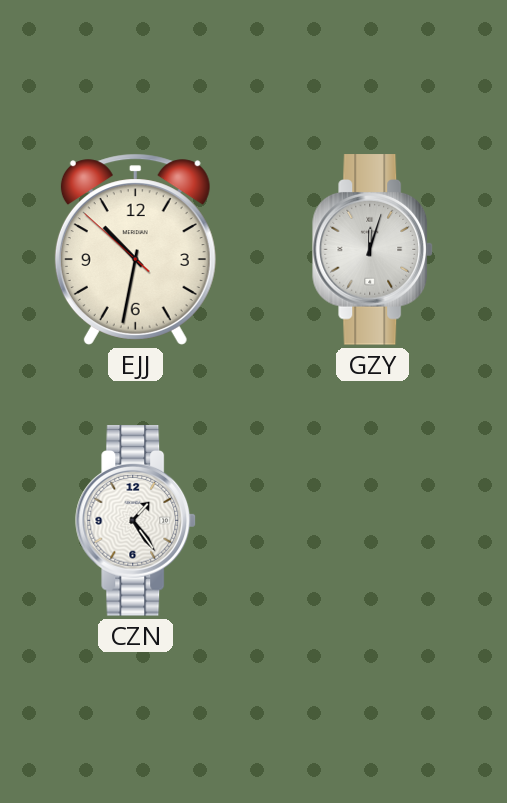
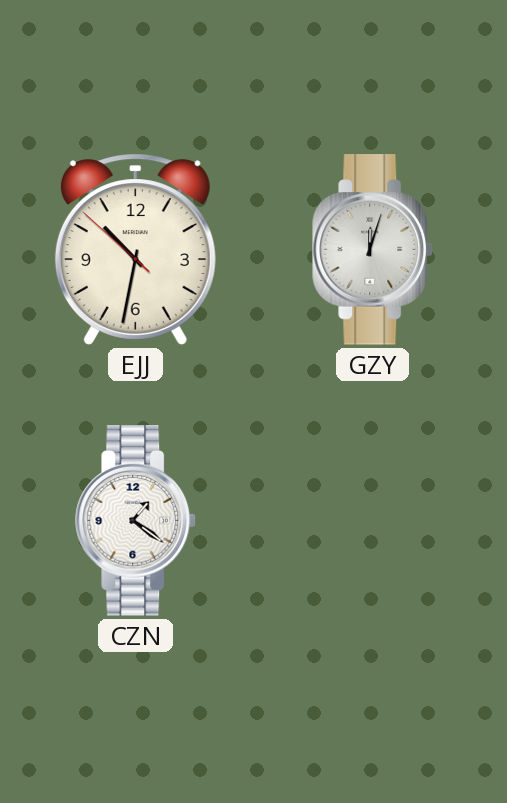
CZN: 1:24 -> 1:21 (136, 521)
